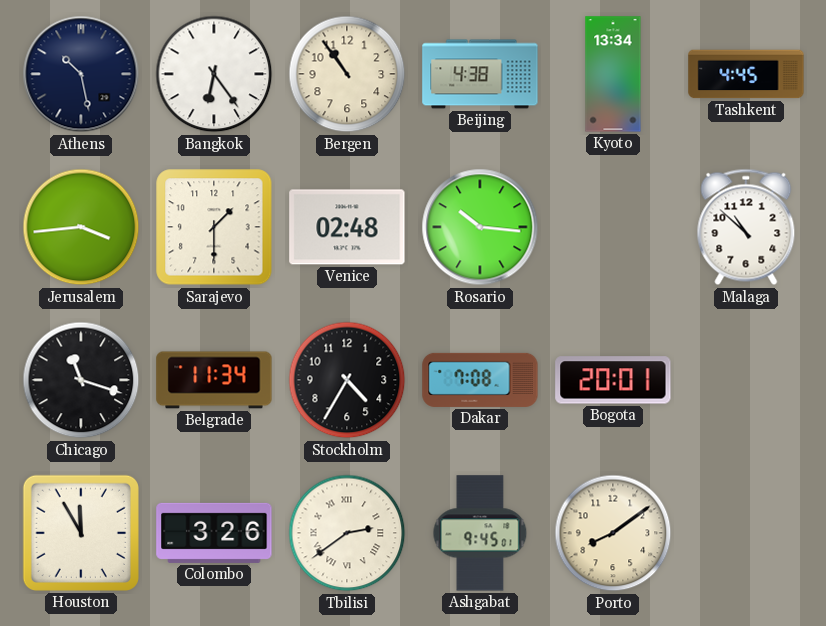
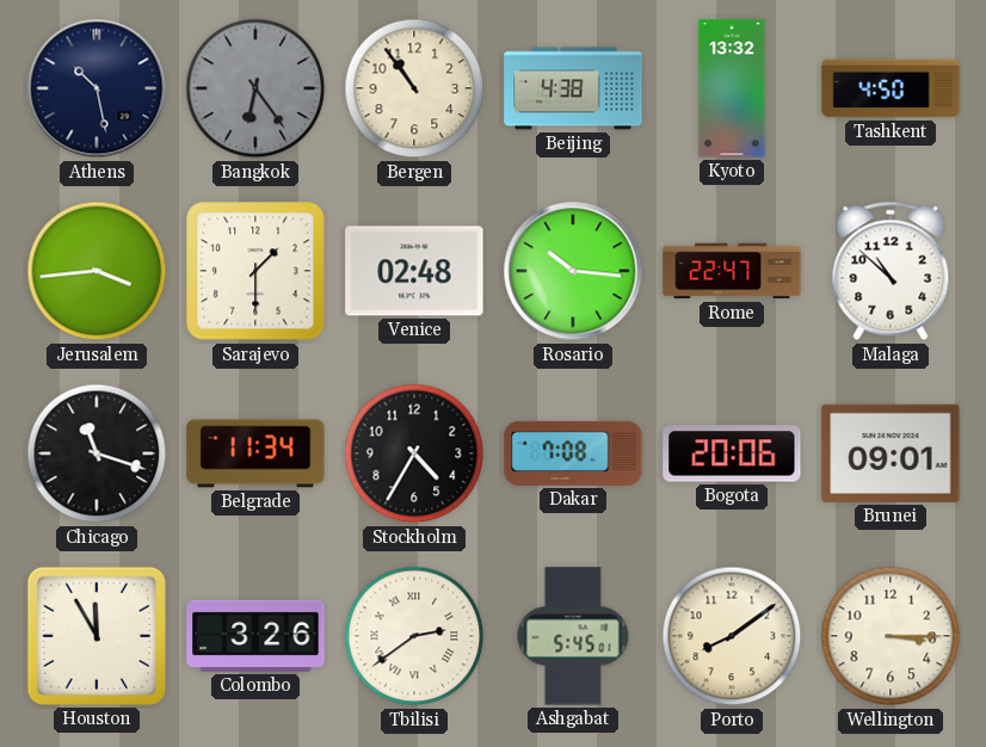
Bangkok dial: white -> grey (255, 88)
Kyoto: 13:34 -> 13:32 (732, 88)
Tashkent: 4:45 -> 4:50 (891, 88)
Rome: none -> 22:47 (732, 271)
Bogota: 20:01 -> 20:06 (732, 453)
Brunei: none -> 09:01 (891, 453)
Ashgabat: 9:45 -> 5:45 (573, 636)
Wellington: none -> 3:15 (891, 636)
